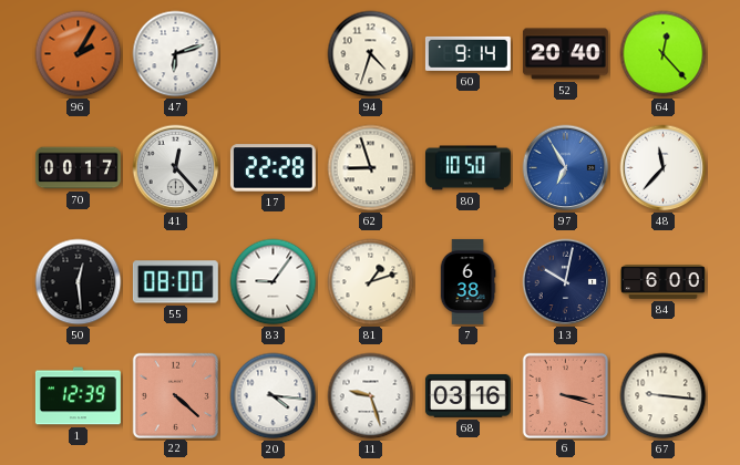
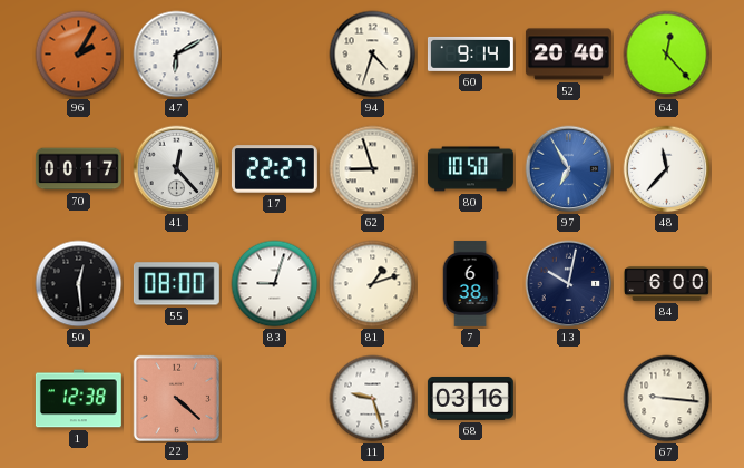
47: 6:12 -> 6:10 (177, 55)
17: 22:28 -> 22:27 (274, 169)
83: 9:06 -> 9:03 (275, 284)
1: 12:39 -> 12:38 (78, 399)
20: 4:16 -> none (274, 396)
6: 3:18 -> none (565, 395)
